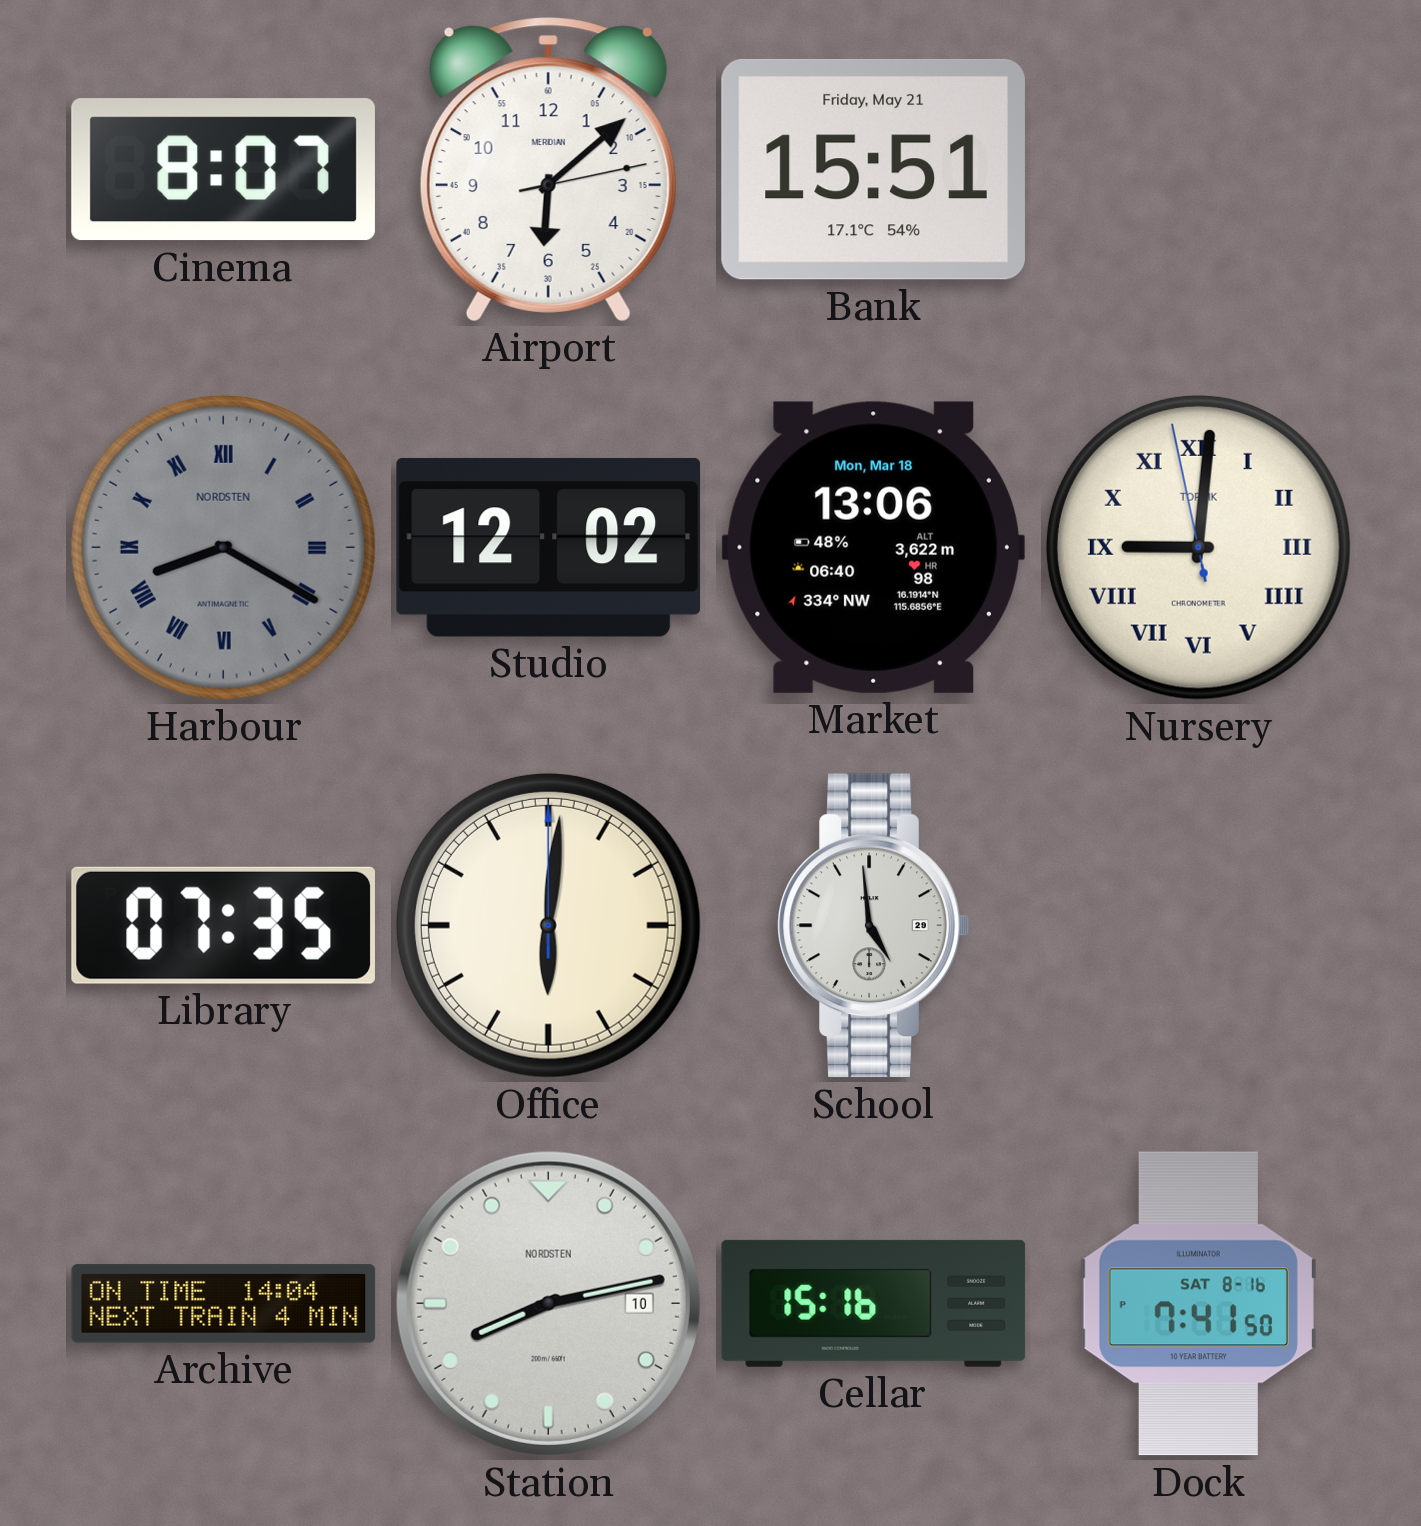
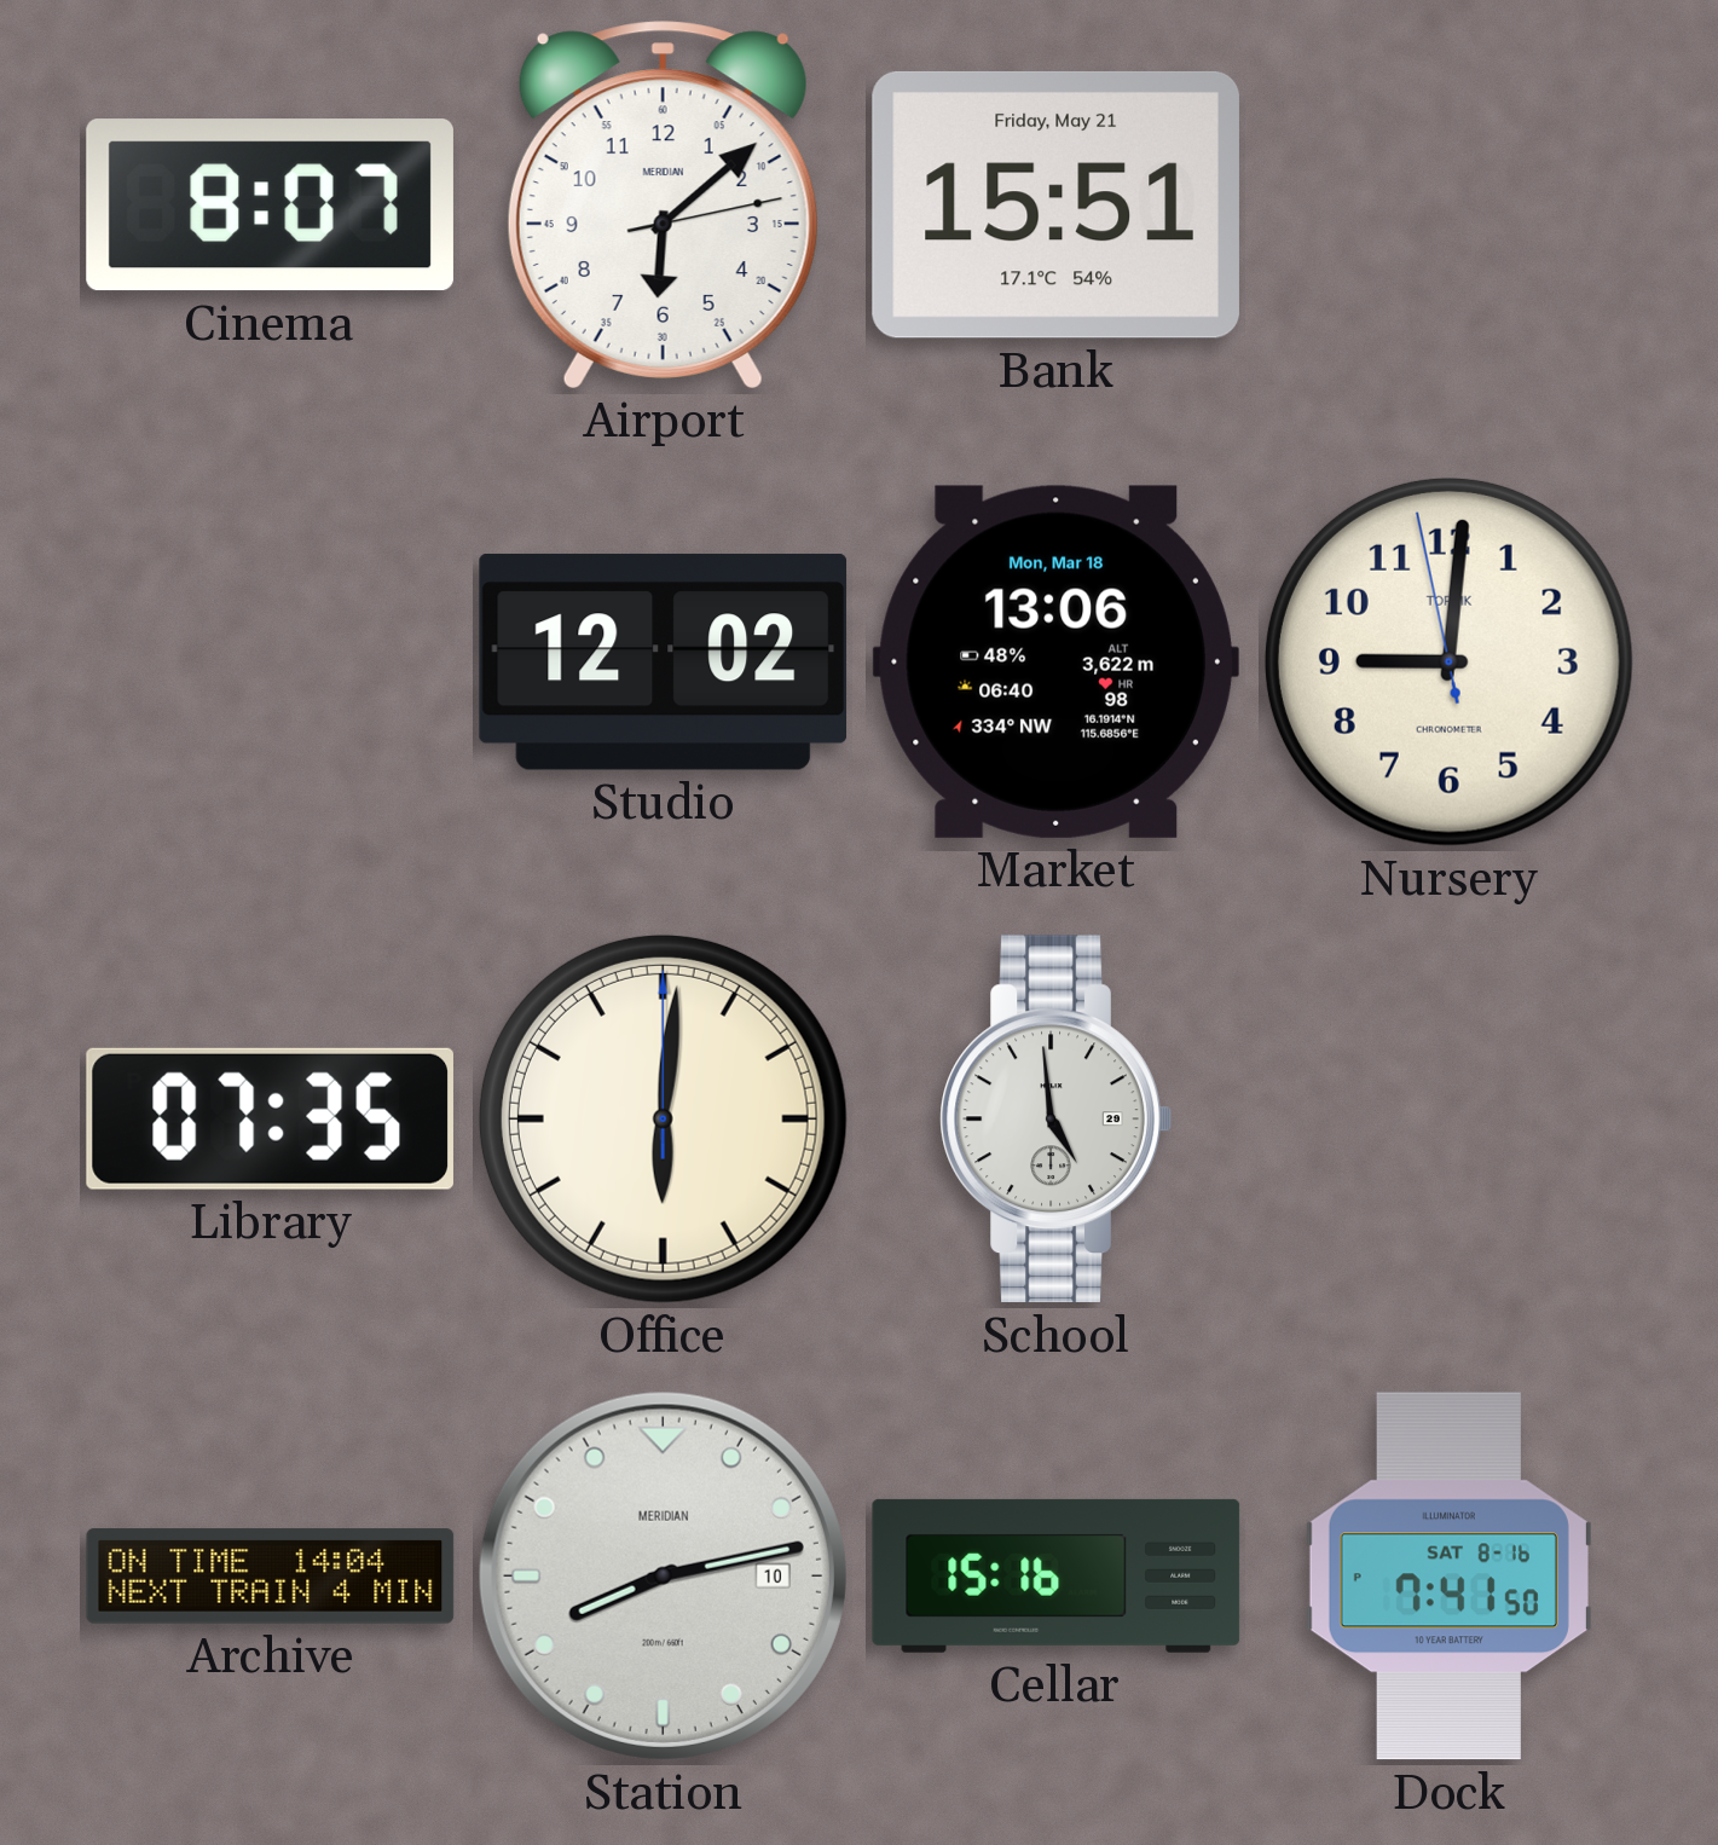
Harbour: 8:20 -> none (223, 547)
Nursery numerals: Roman -> Arabic (1448, 661)
Station brand: NORDSTEN -> MERIDIAN (663, 1575)
